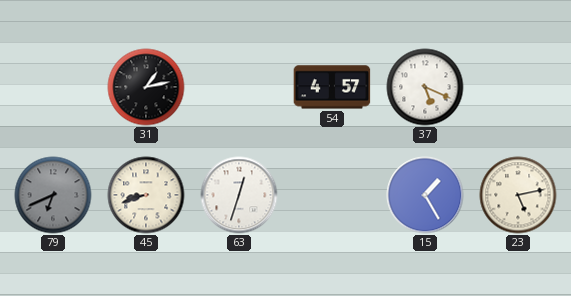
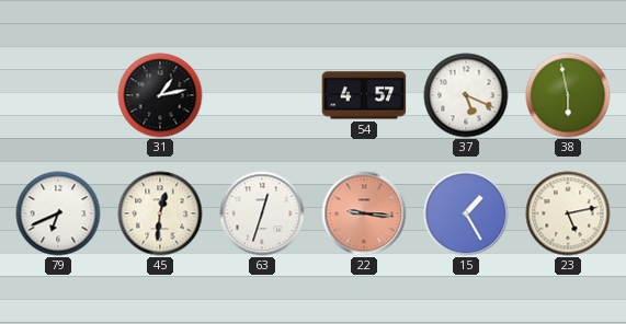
38: none -> 5:58 (568, 95)
79 dial: grey -> white (58, 213)
45: 8:42 -> 12:31 (160, 213)
22: none -> 9:16 (364, 213)
